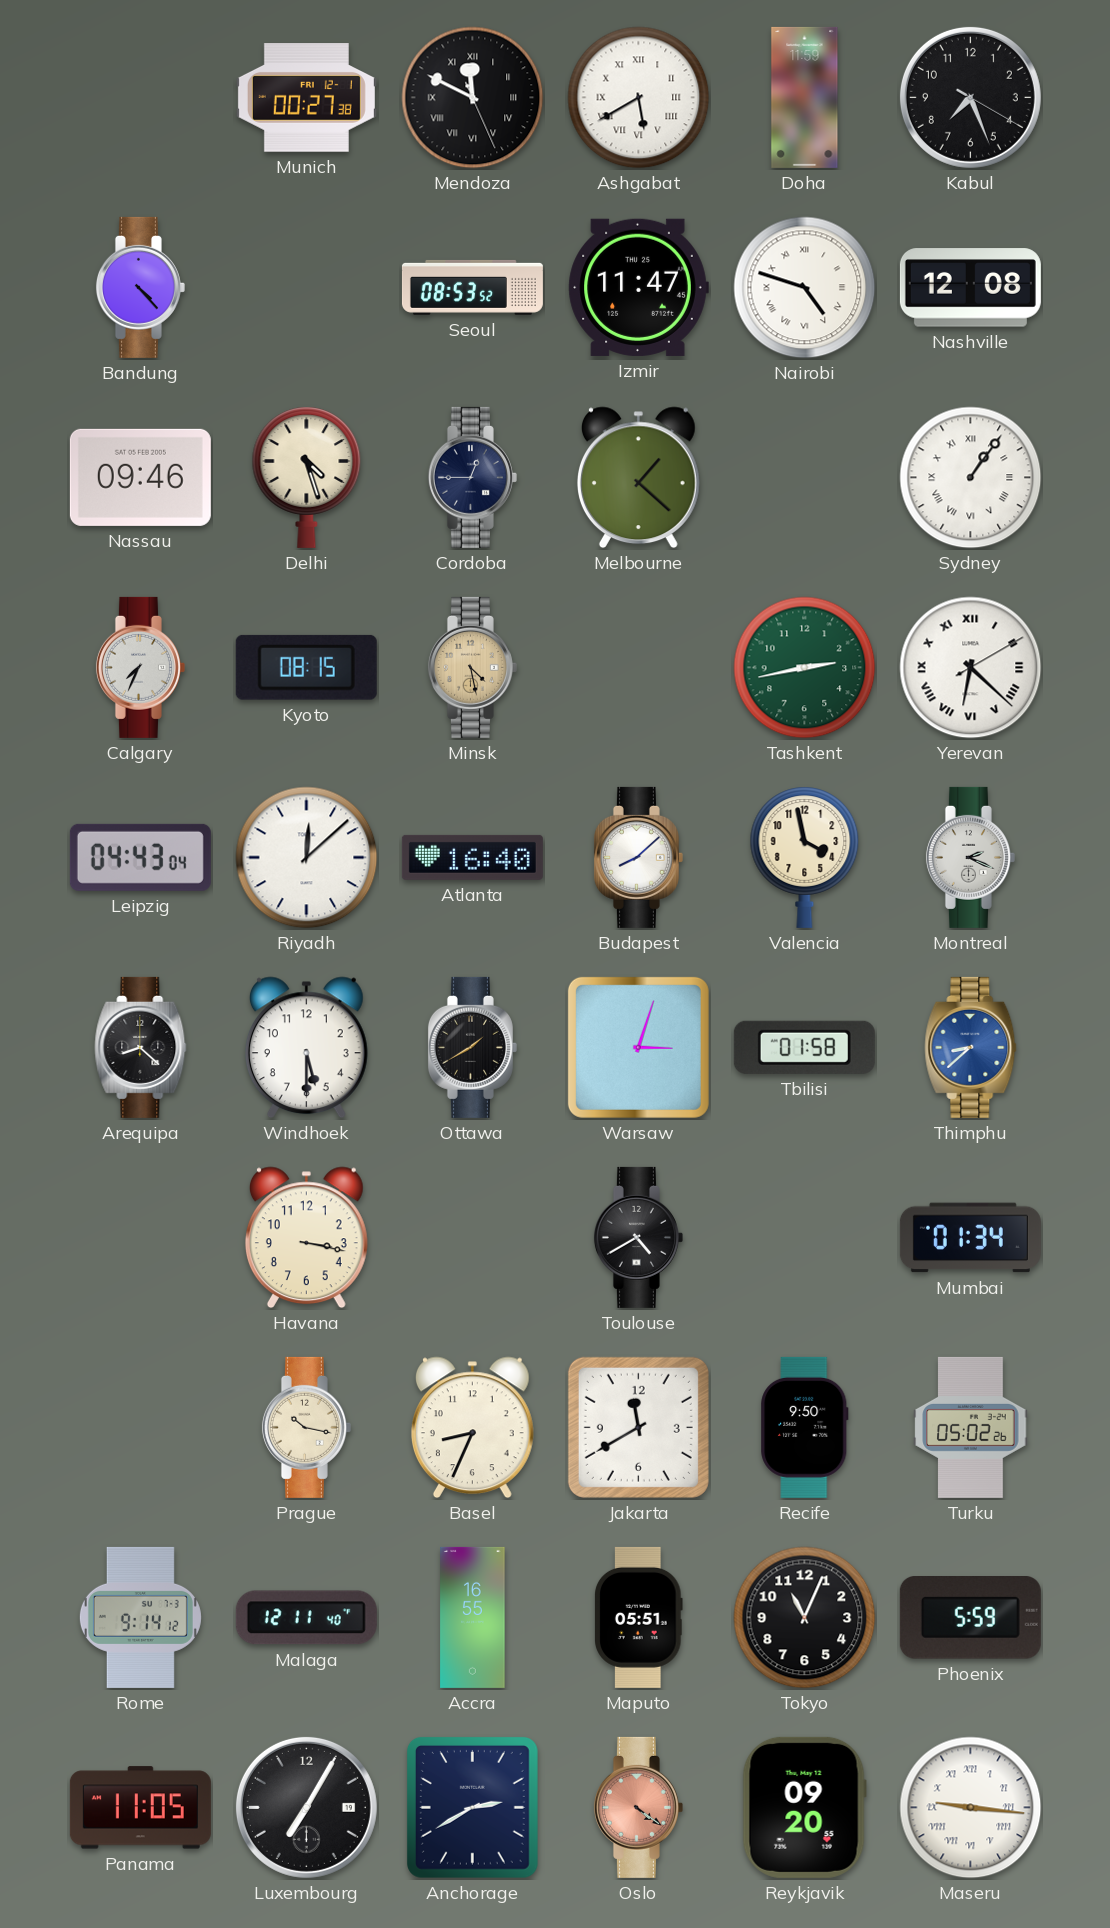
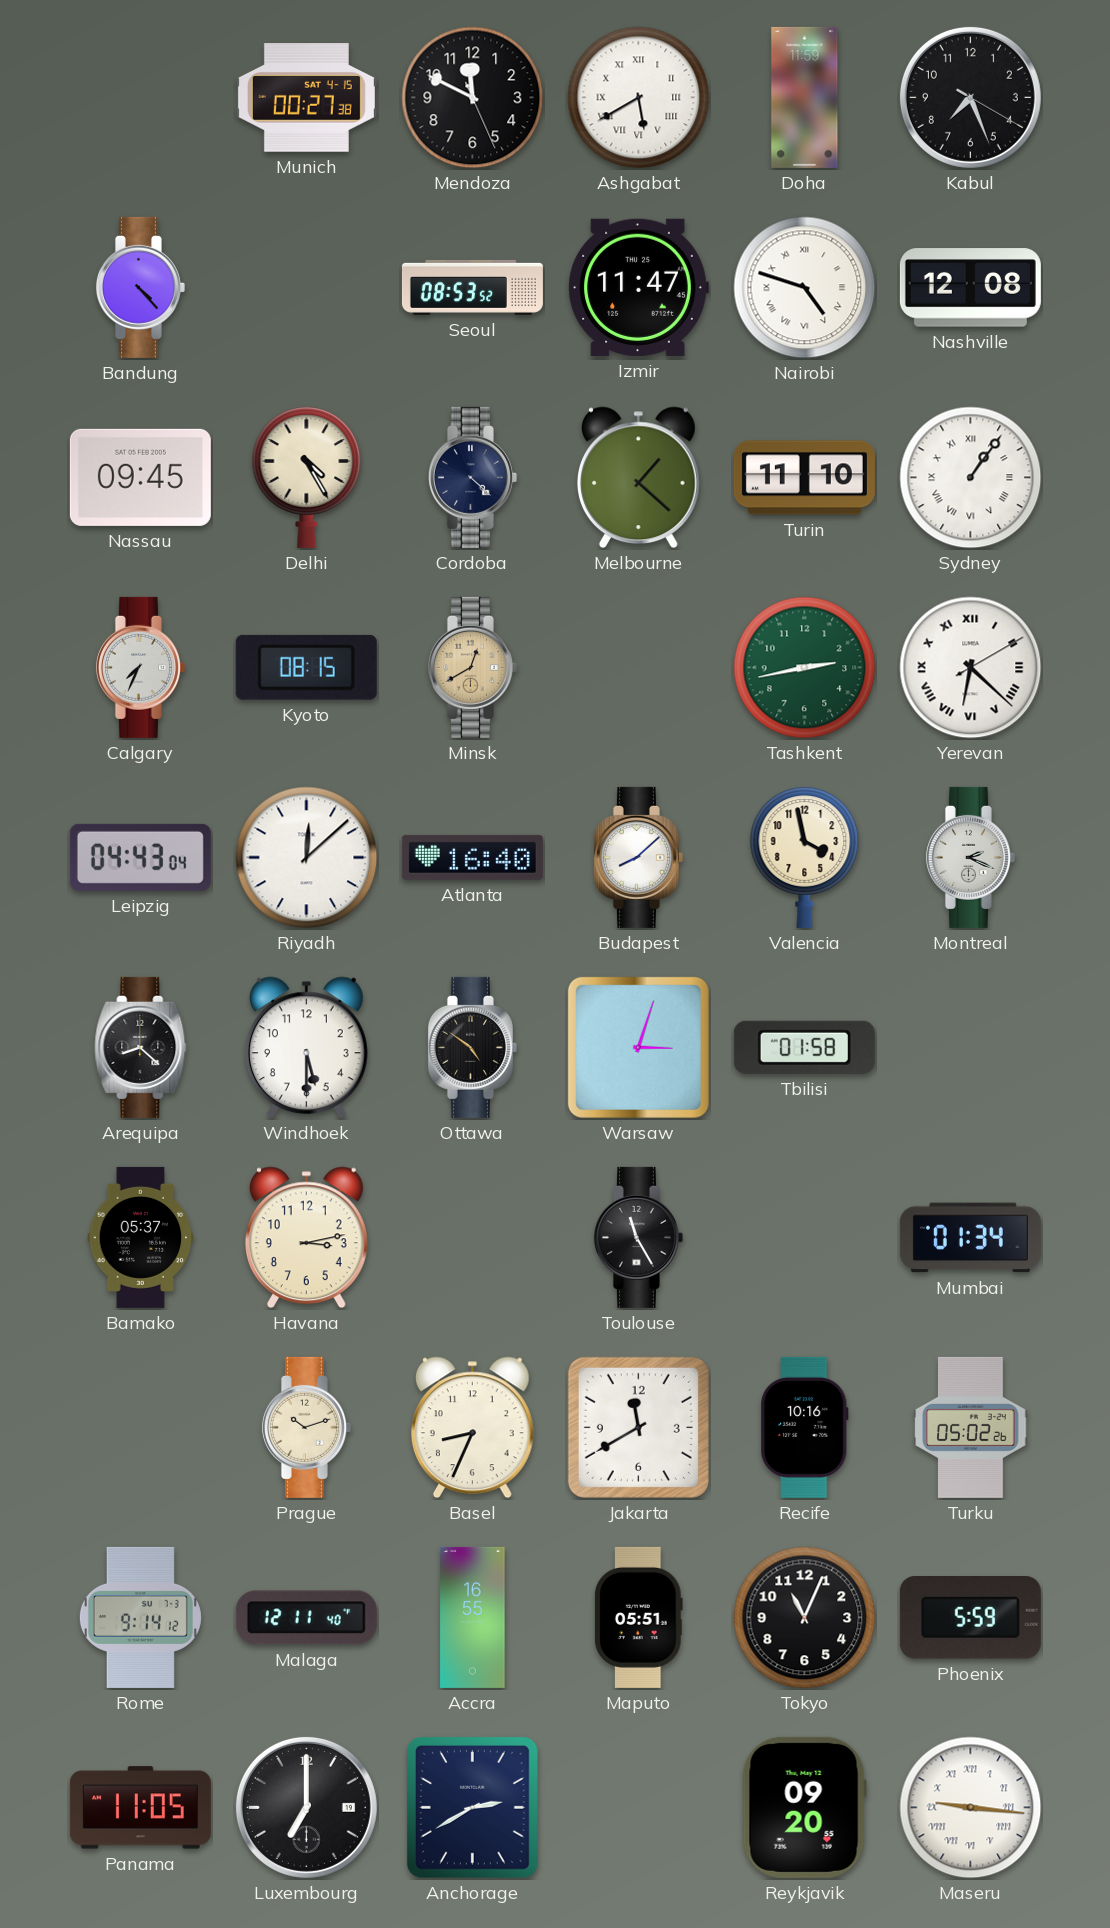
Munich date: FRI 12-1 -> SAT 4-15 (306, 98)
Mendoza numerals: Roman -> Arabic (473, 98)
Nassau: 09:46 -> 09:45 (140, 477)
Delhi: 4:27 -> 4:25 (307, 477)
Cordoba: 12:45 -> 4:22 (472, 477)
Turin: none -> 11:10 (804, 478)
Minsk: 4:28 -> 12:40 (472, 667)
Ottawa: 1:40 -> 4:51 (472, 1047)
Thimphu: 8:38 -> none (971, 1047)
Bamako: none -> 05:37 (141, 1237)
Havana: 3:17 -> 3:13 (306, 1238)
Toulouse: 4:40 -> 11:25 (638, 1237)
Prague: 10:17 -> 10:12 (306, 1427)
Recife: 9:50 -> 10:16 (805, 1427)
Luxembourg: 7:05 -> 7:00 (306, 1807)
Oslo: 4:21 -> none (638, 1807)
